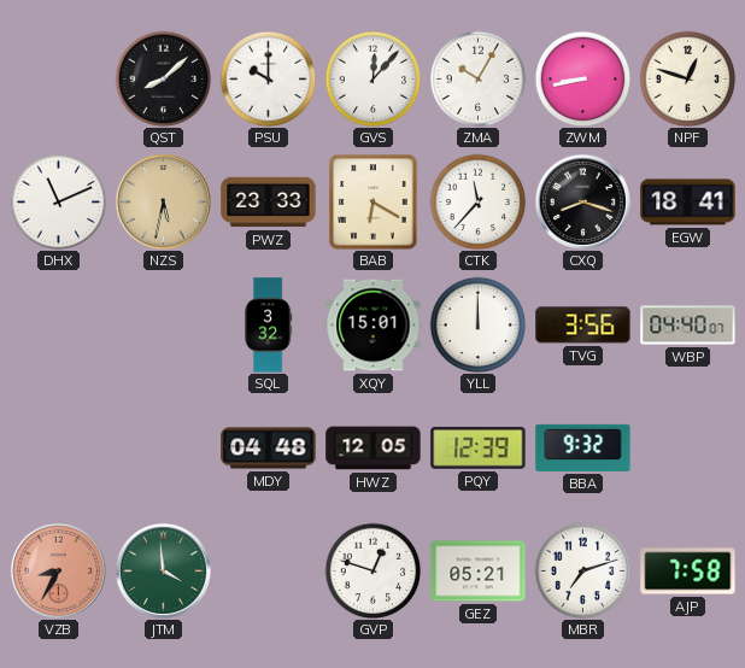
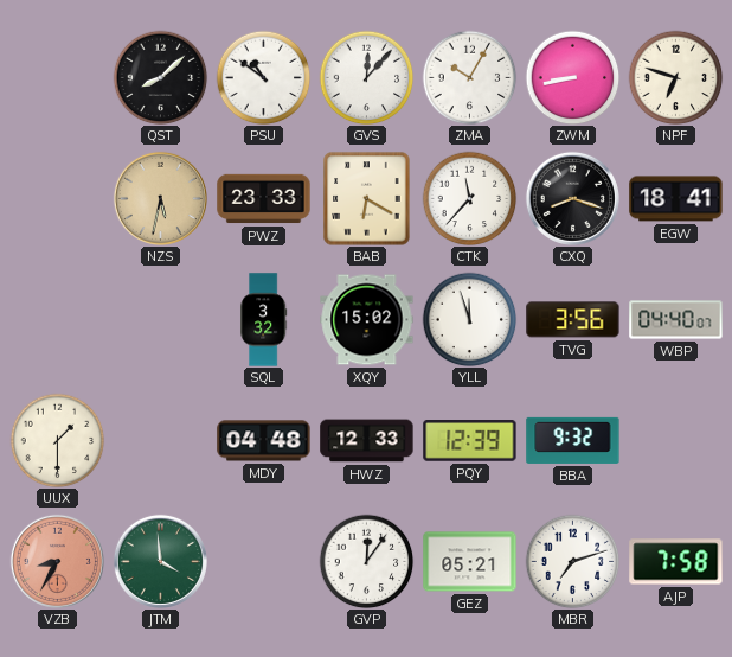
PSU: 10:00 -> 10:51 (263, 77)
NPF: 12:48 -> 6:48 (675, 77)
DHX: 11:11 -> none (58, 201)
XQY: 15:01 -> 15:02 (367, 320)
YLL: 12:00 -> 11:57 (469, 319)
UUX: none -> 1:30 (57, 440)
HWZ: 12:05 -> 12:33 (367, 441)
GVP: 12:48 -> 12:06 (366, 561)
